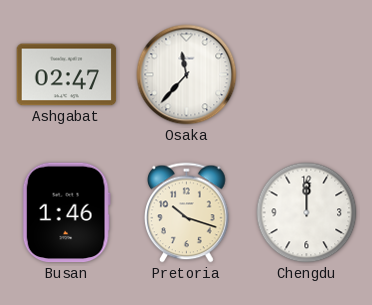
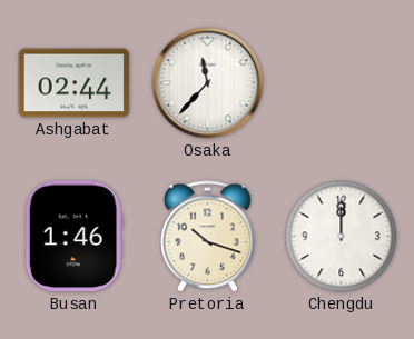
Ashgabat: 02:47 -> 02:44 (75, 83)
